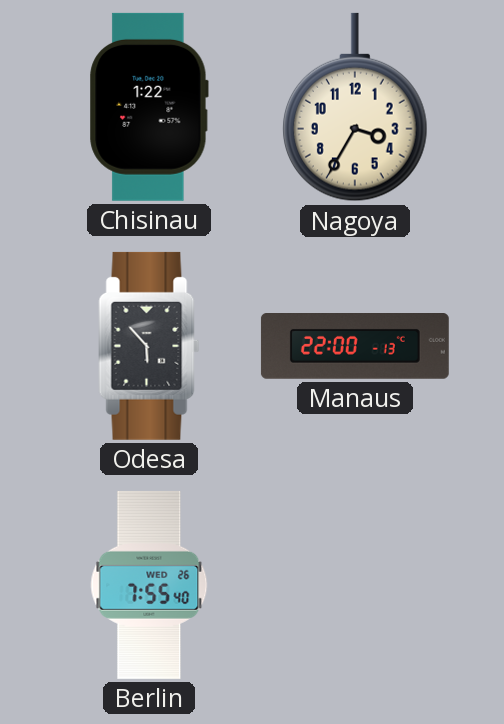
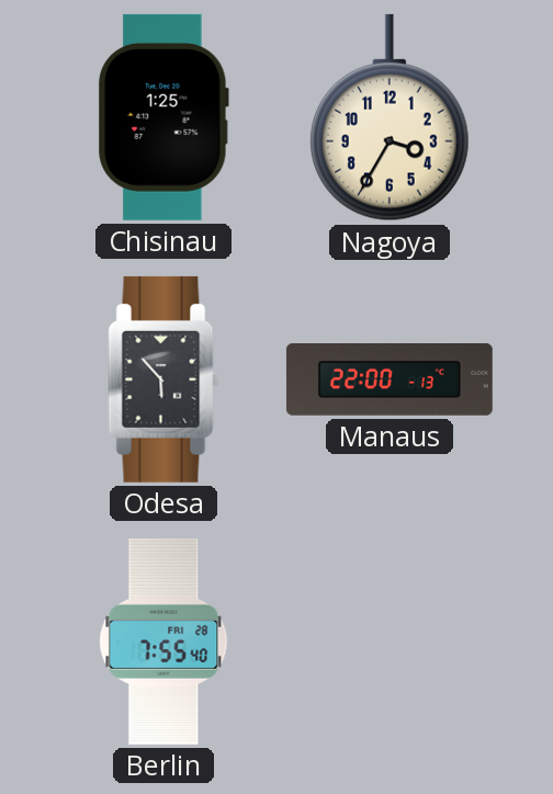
Chisinau: 1:22 -> 1:25 (163, 117)
Berlin date: WED 26 -> FRI 28 (163, 642)
